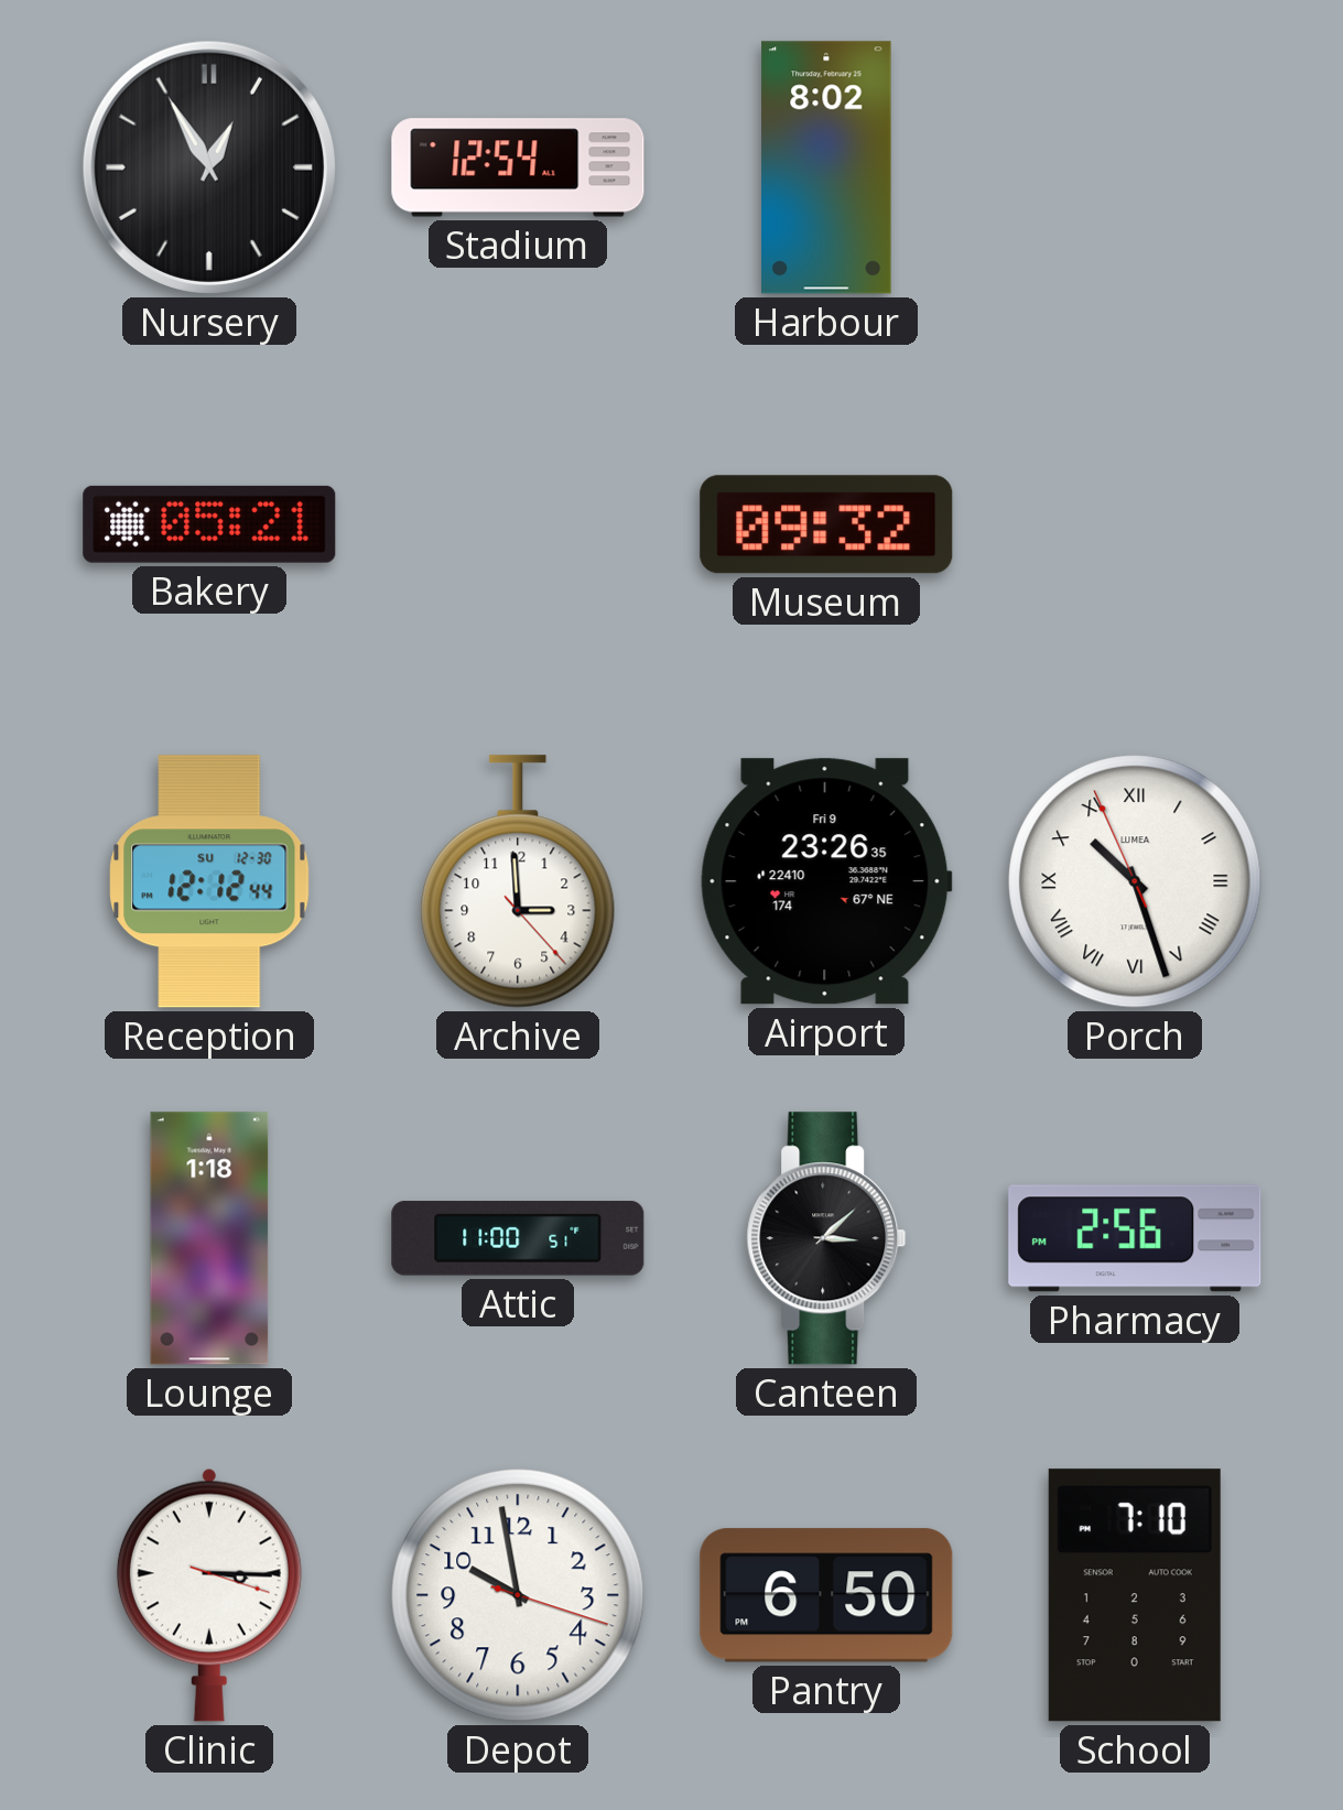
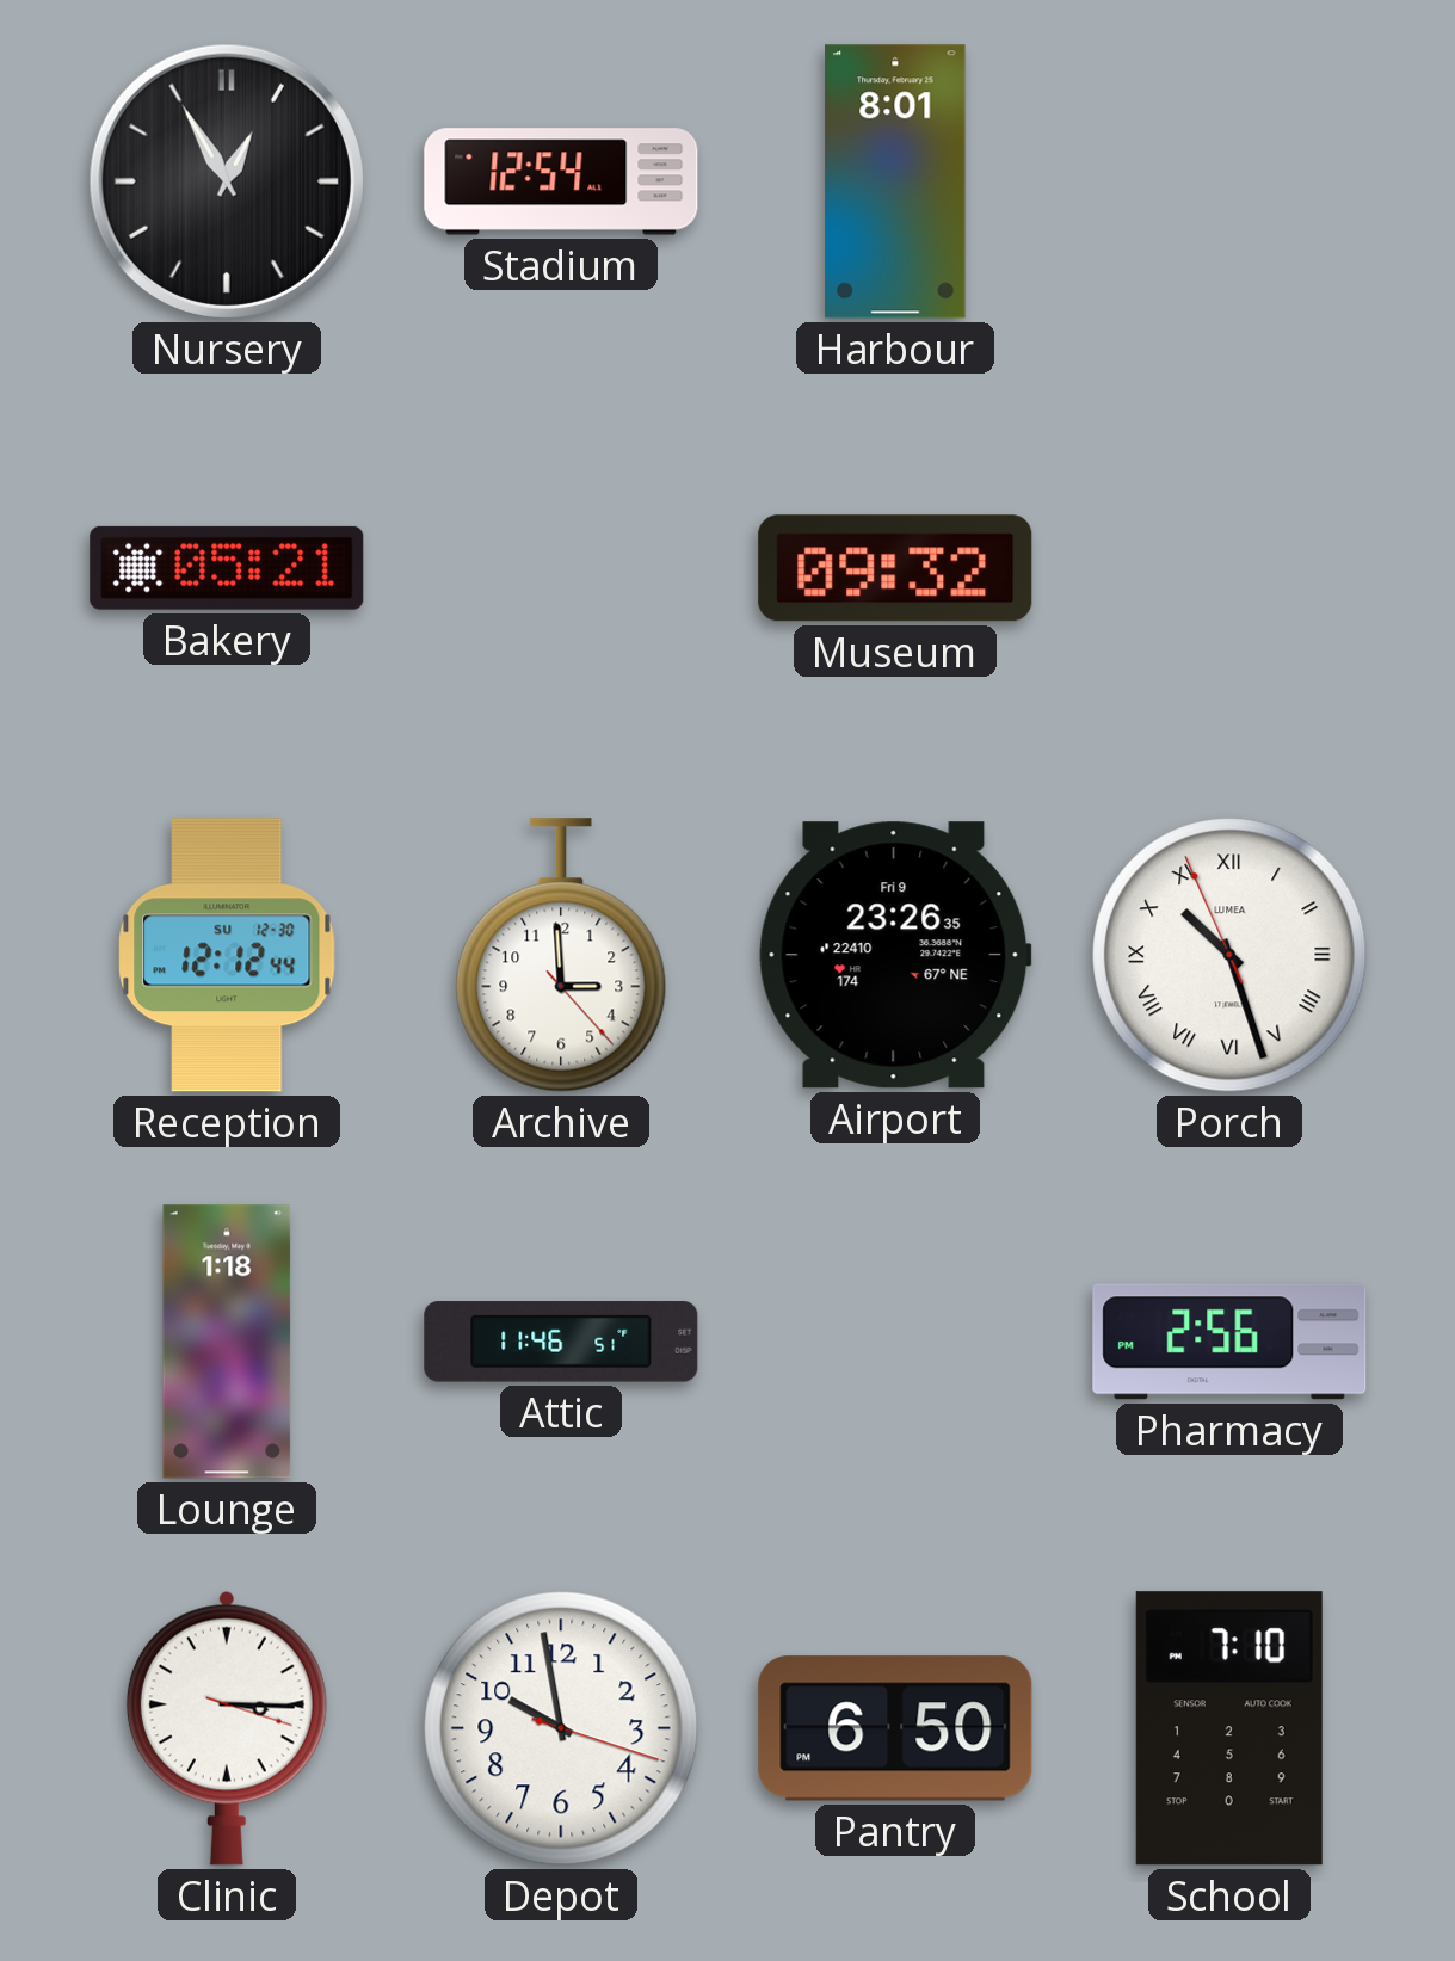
Harbour: 8:02 -> 8:01 (895, 181)
Attic: 11:00 -> 11:46 (561, 1342)
Canteen: 3:08 -> none (826, 1238)
